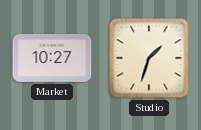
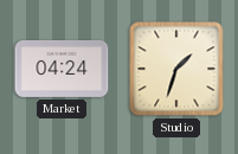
Market: 10:27 -> 04:24 (62, 69)
